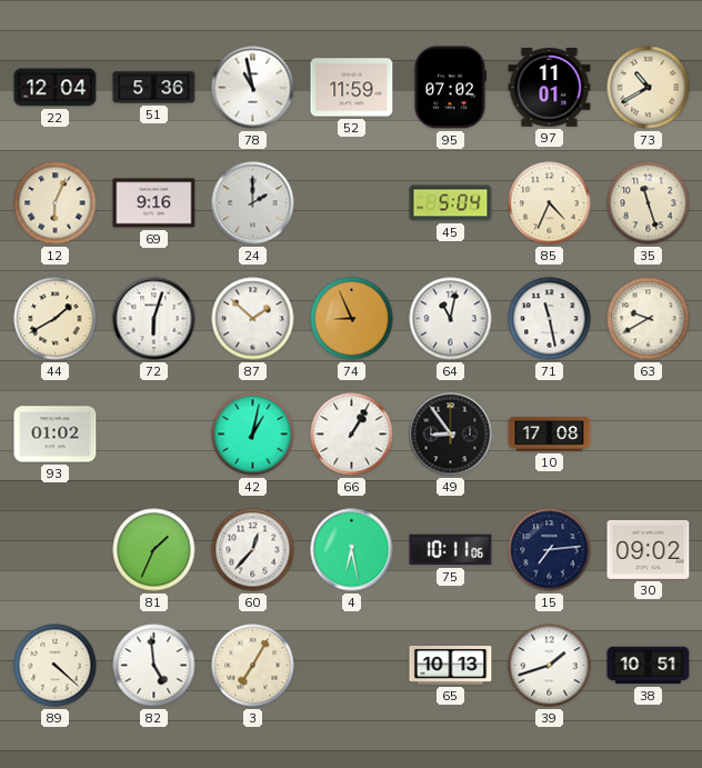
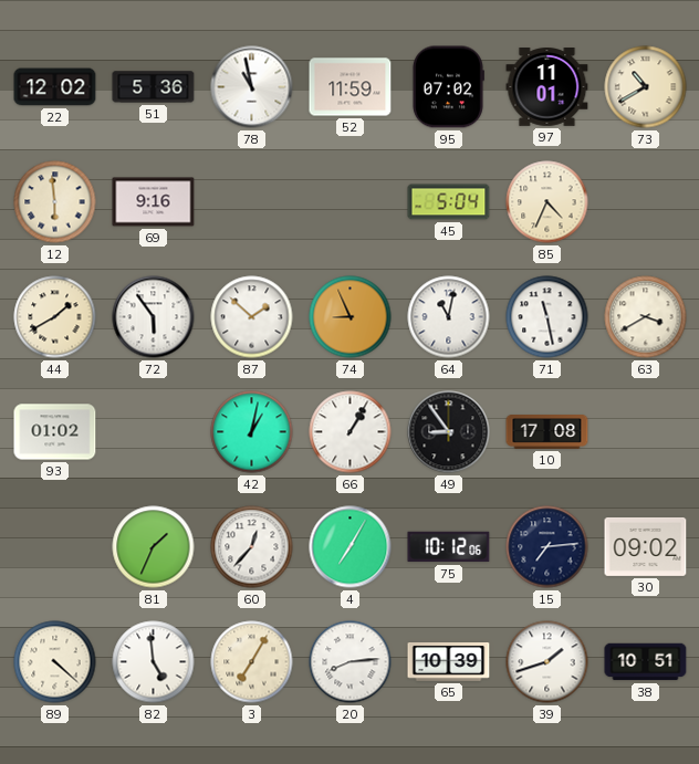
22: 12:04 -> 12:02 (55, 87)
12: 6:04 -> 5:59 (55, 202)
24: 2:00 -> none (253, 203)
35: 11:27 -> none (649, 203)
72: 6:03 -> 5:54 (154, 317)
63: 9:40 -> 3:40 (646, 317)
4: 6:28 -> 7:05 (351, 547)
75: 10:11 -> 10:12 (449, 547)
20: none -> 8:14 (351, 662)
65: 10:13 -> 10:39 (449, 662)
